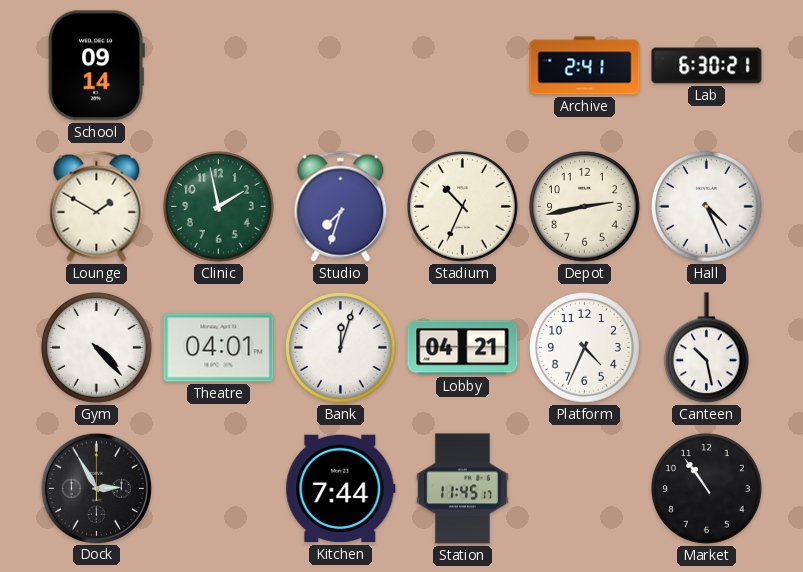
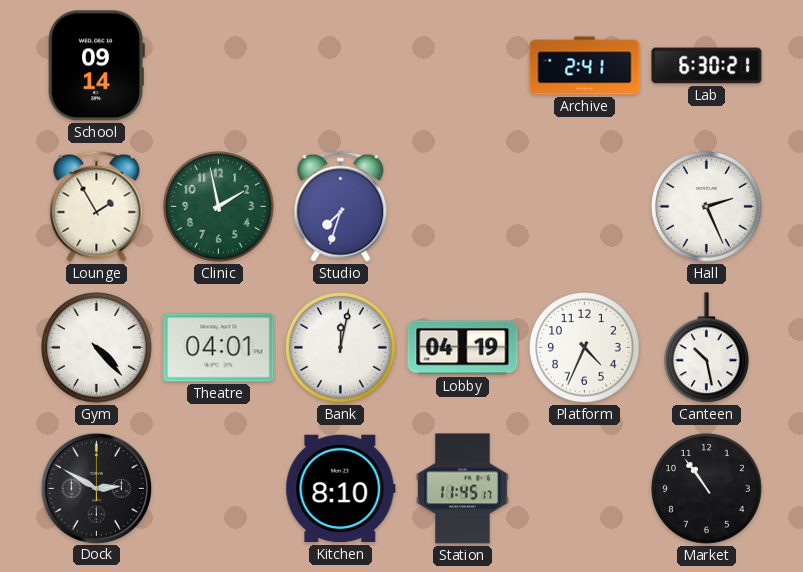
Lounge: 1:50 -> 1:55 (97, 206)
Stadium: 10:34 -> none (463, 207)
Depot: 2:43 -> none (585, 207)
Hall: 4:26 -> 2:26 (707, 207)
Bank: 12:03 -> 12:02 (341, 348)
Lobby: 04:21 -> 04:19 (463, 348)
Dock: 2:55 -> 2:50 (96, 488)
Kitchen: 7:44 -> 8:10 (341, 489)
